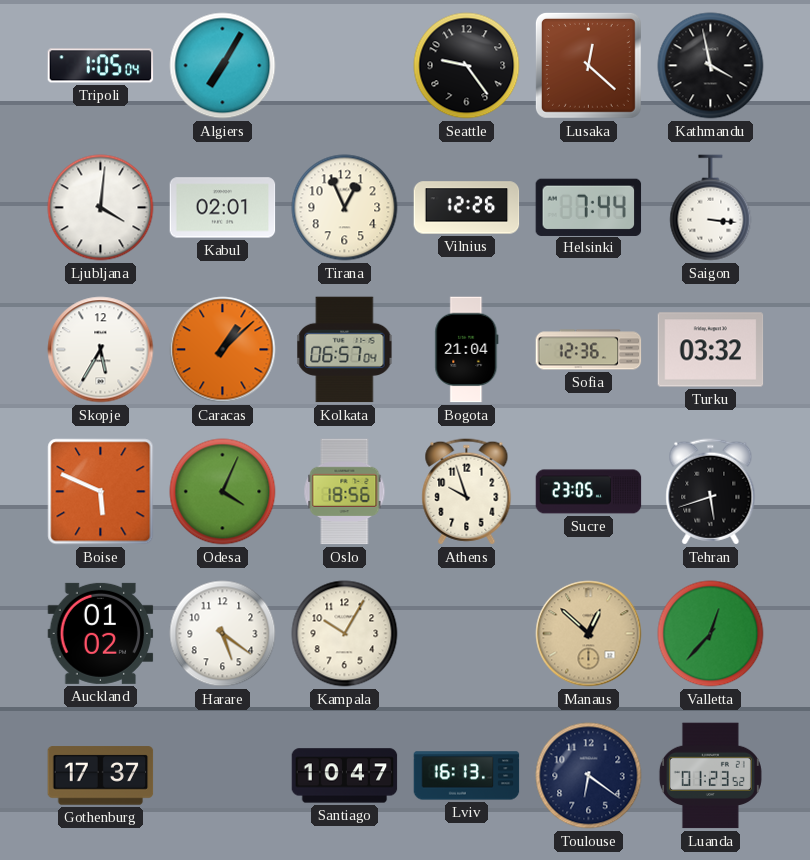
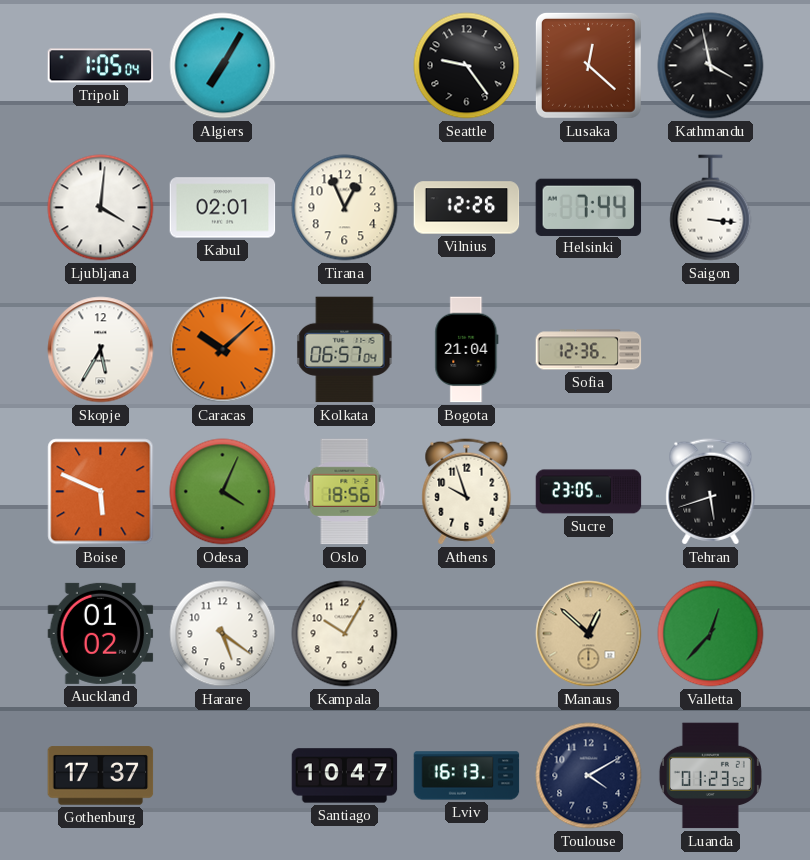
Caracas: 1:08 -> 10:08 (223, 350)
Turku: 03:32 -> none (711, 350)
Toulouse: 6:21 -> 4:10 (589, 776)
